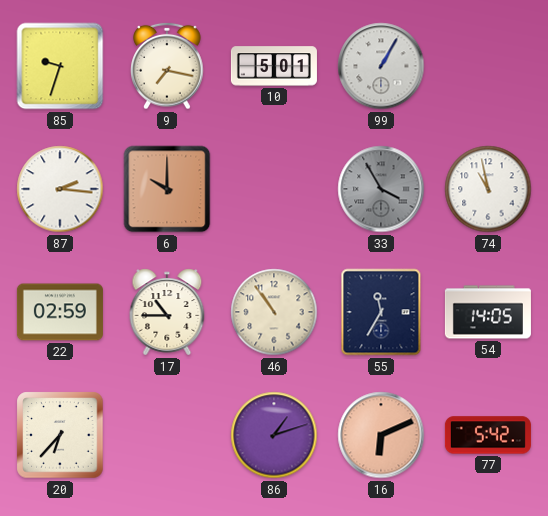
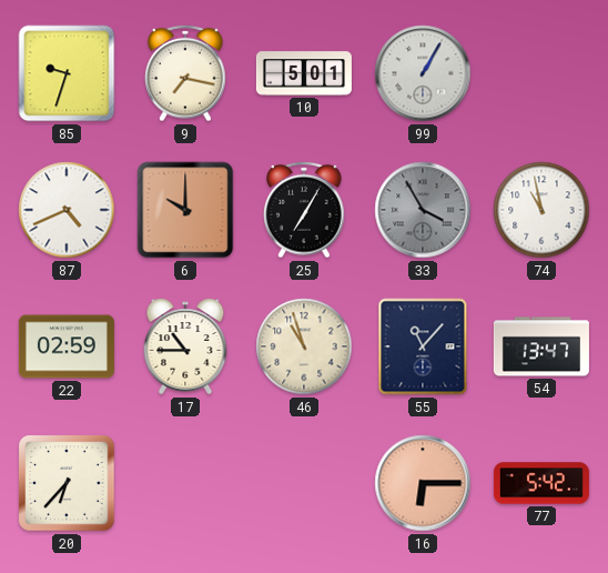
87: 2:16 -> 4:41 (67, 210)
25: none -> 7:05 (304, 210)
46: 10:54 -> 10:57 (304, 346)
55: 11:35 -> 11:07 (423, 346)
54: 14:05 -> 13:47 (541, 346)
86: 1:12 -> none (274, 435)
16: 6:11 -> 6:15 (423, 483)
